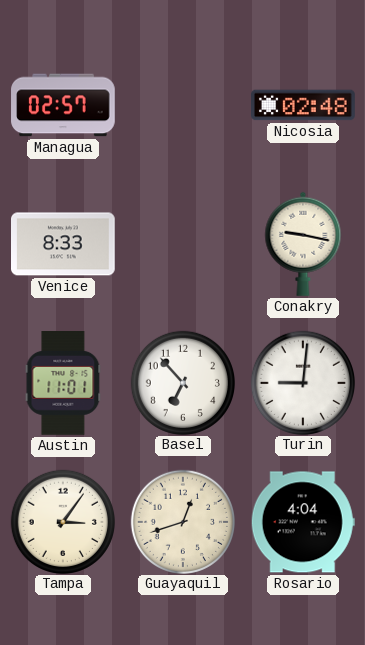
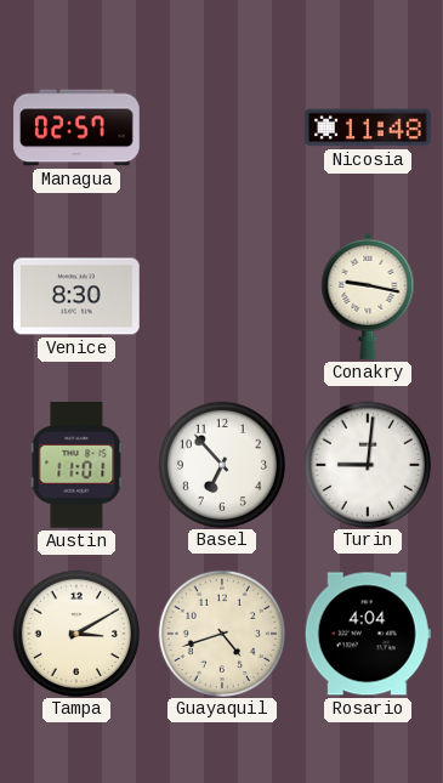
Nicosia: 02:48 -> 11:48 (368, 127)
Venice: 8:33 -> 8:30 (78, 296)
Tampa: 3:06 -> 3:10 (75, 632)
Guayaquil: 12:42 -> 4:42 (221, 632)
